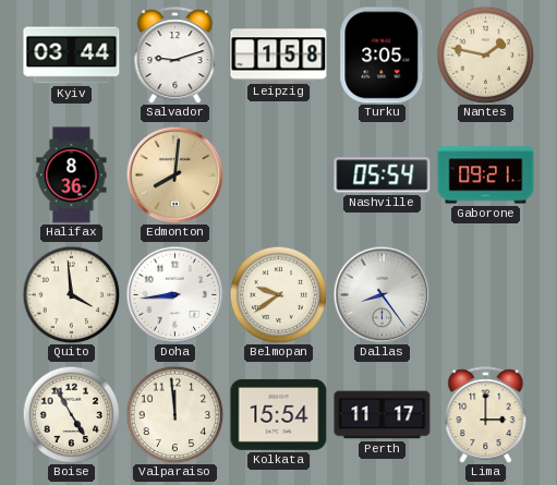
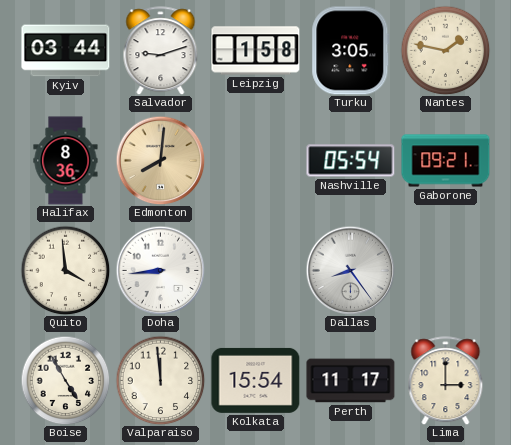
Belmopan: 9:39 -> none (278, 294)
